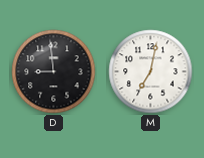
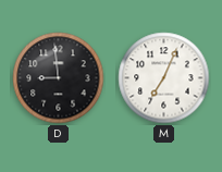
M: 7:02 -> 7:04 (164, 78)
